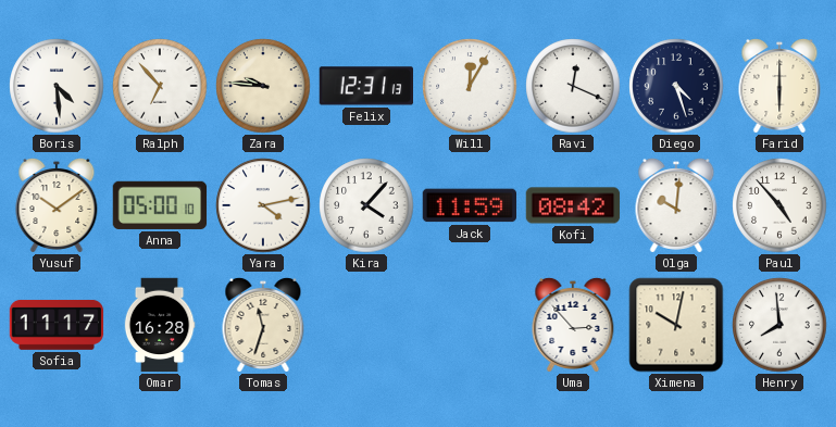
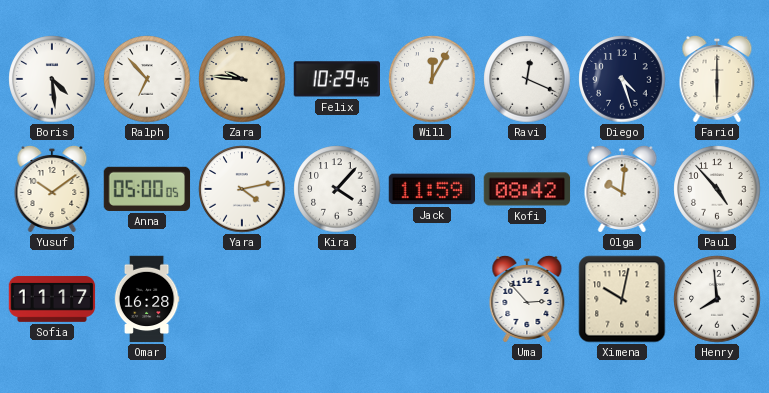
Felix: 12:31 -> 10:29 (336, 79)
Anna: 05:00:10 -> 05:00:05 (147, 189)
Tomas: 11:33 -> none (263, 325)
